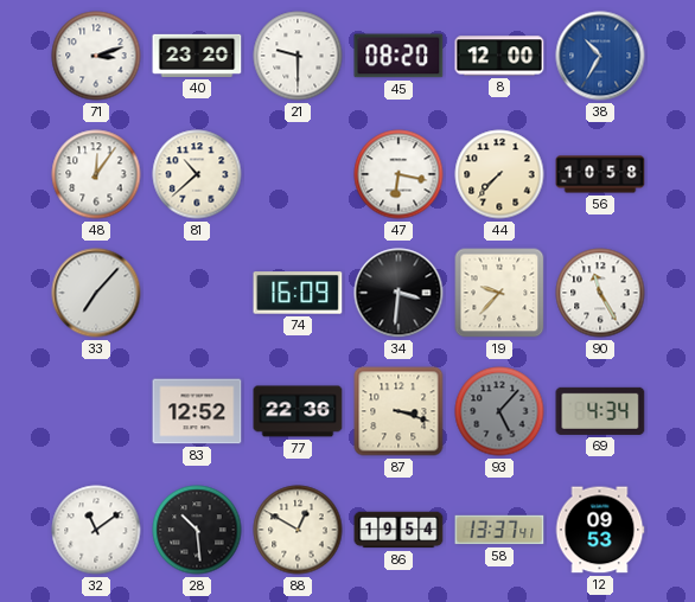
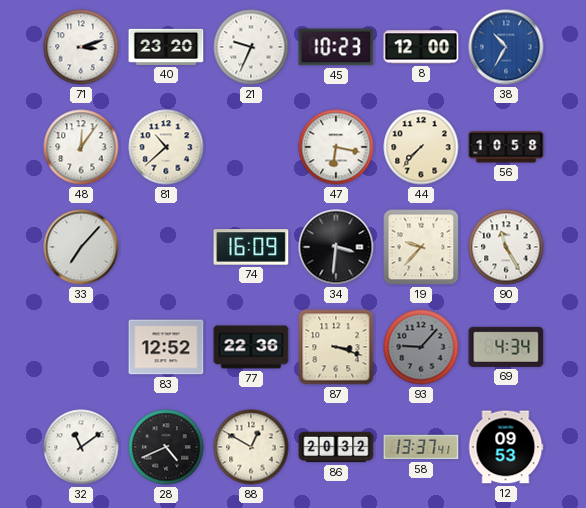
21: 9:30 -> 9:34 (251, 47)
45: 08:20 -> 10:23 (336, 47)
93: 5:07 -> 9:07 (421, 347)
28: 10:29 -> 4:41 (166, 447)
86: 19:54 -> 20:32 (336, 447)
